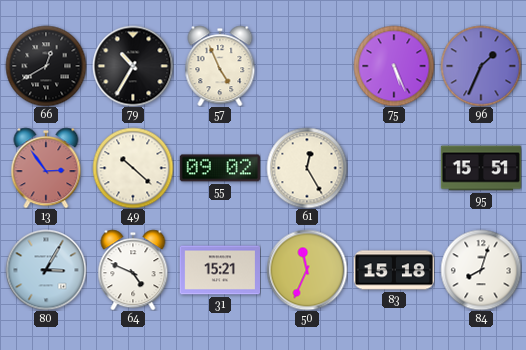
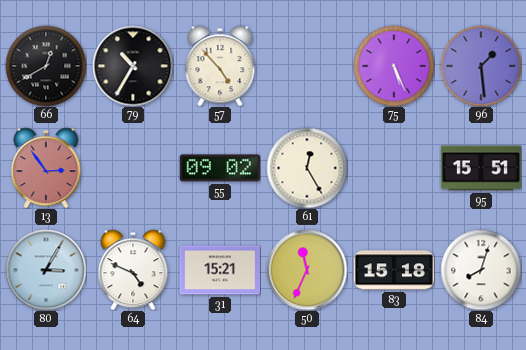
57: 4:56 -> 4:53 (220, 66)
96: 1:34 -> 1:29 (481, 66)
49: 10:22 -> none (133, 168)
